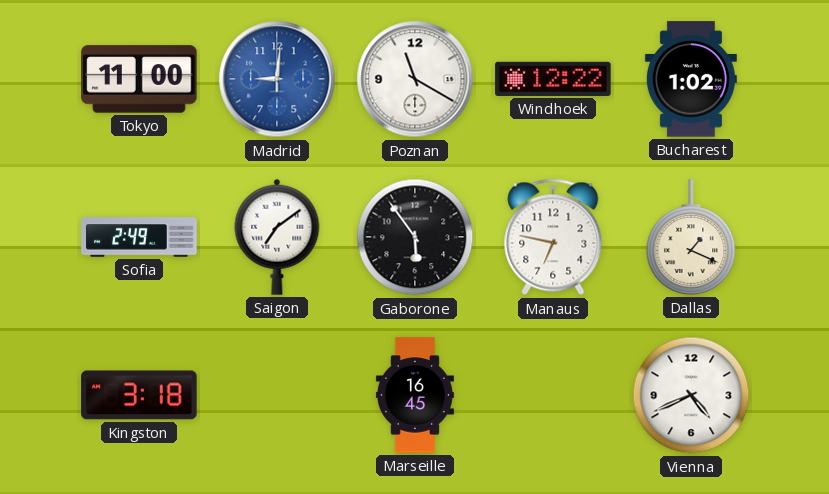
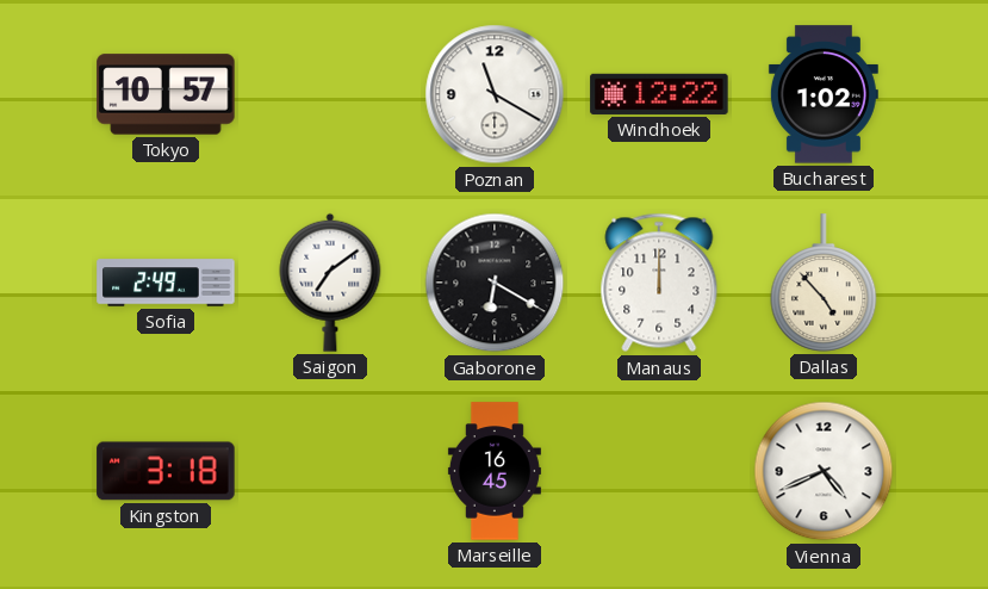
Tokyo: 11:00 -> 10:57 (166, 94)
Madrid: 9:01 -> none (277, 79)
Gaborone: 5:54 -> 6:20 (495, 283)
Manaus: 6:47 -> 12:00 (659, 283)
Dallas: 1:19 -> 4:53 (824, 283)
